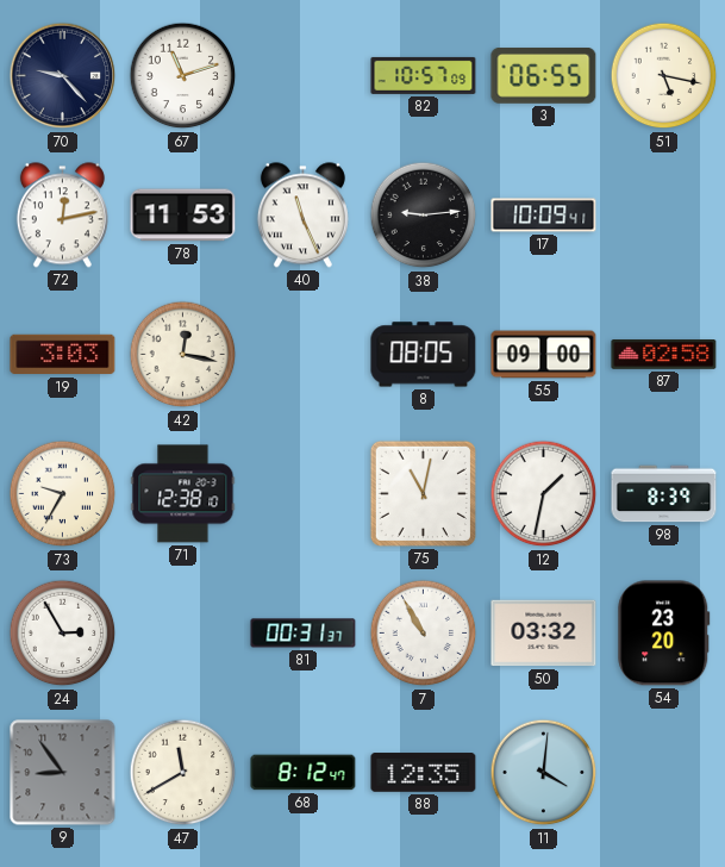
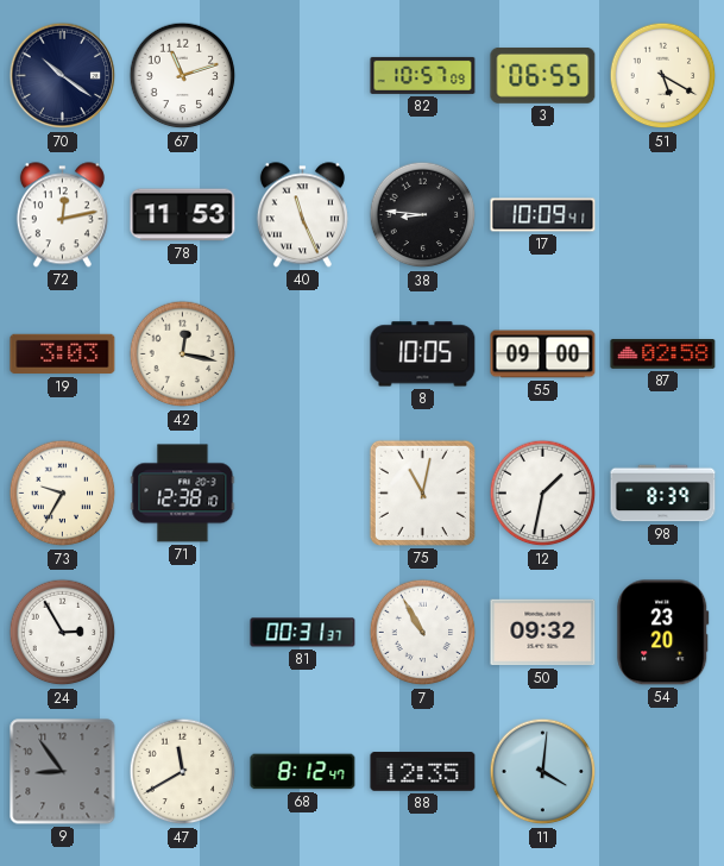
70: 9:23 -> 10:21 (63, 76)
51: 5:17 -> 5:20 (663, 76)
38: 9:14 -> 8:46 (423, 215)
8: 08:05 -> 10:05 (423, 354)
50: 03:32 -> 09:32 (543, 633)
